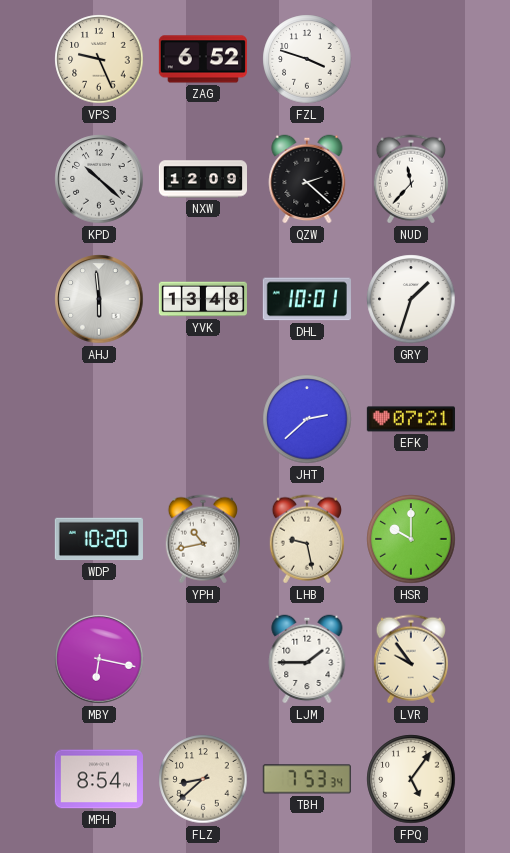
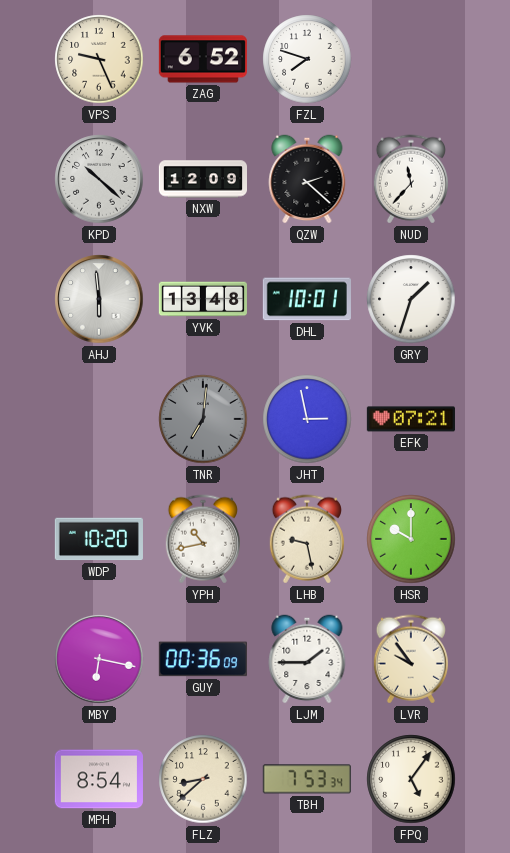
FZL: 3:48 -> 7:48 (307, 59)
TNR: none -> 7:01 (203, 419)
JHT: 2:38 -> 2:58 (307, 419)
GUY: none -> 00:36 (203, 659)
